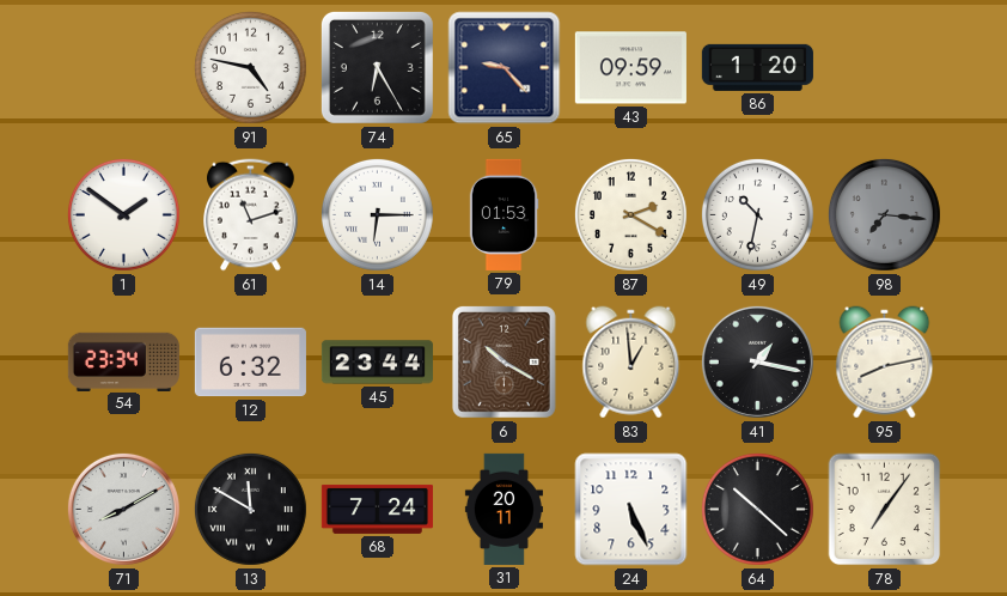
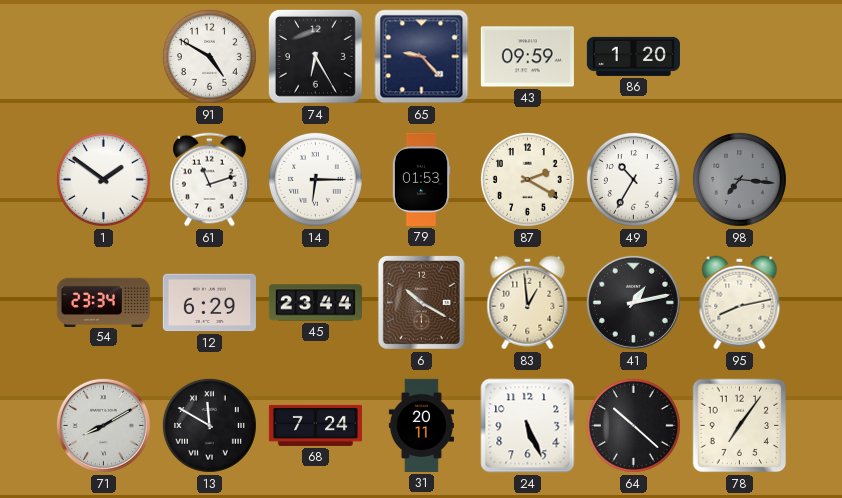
91: 4:47 -> 4:50 (209, 56)
49: 10:32 -> 10:35 (633, 179)
12: 6:32 -> 6:29 (209, 303)
41: 1:17 -> 1:13 (633, 302)
